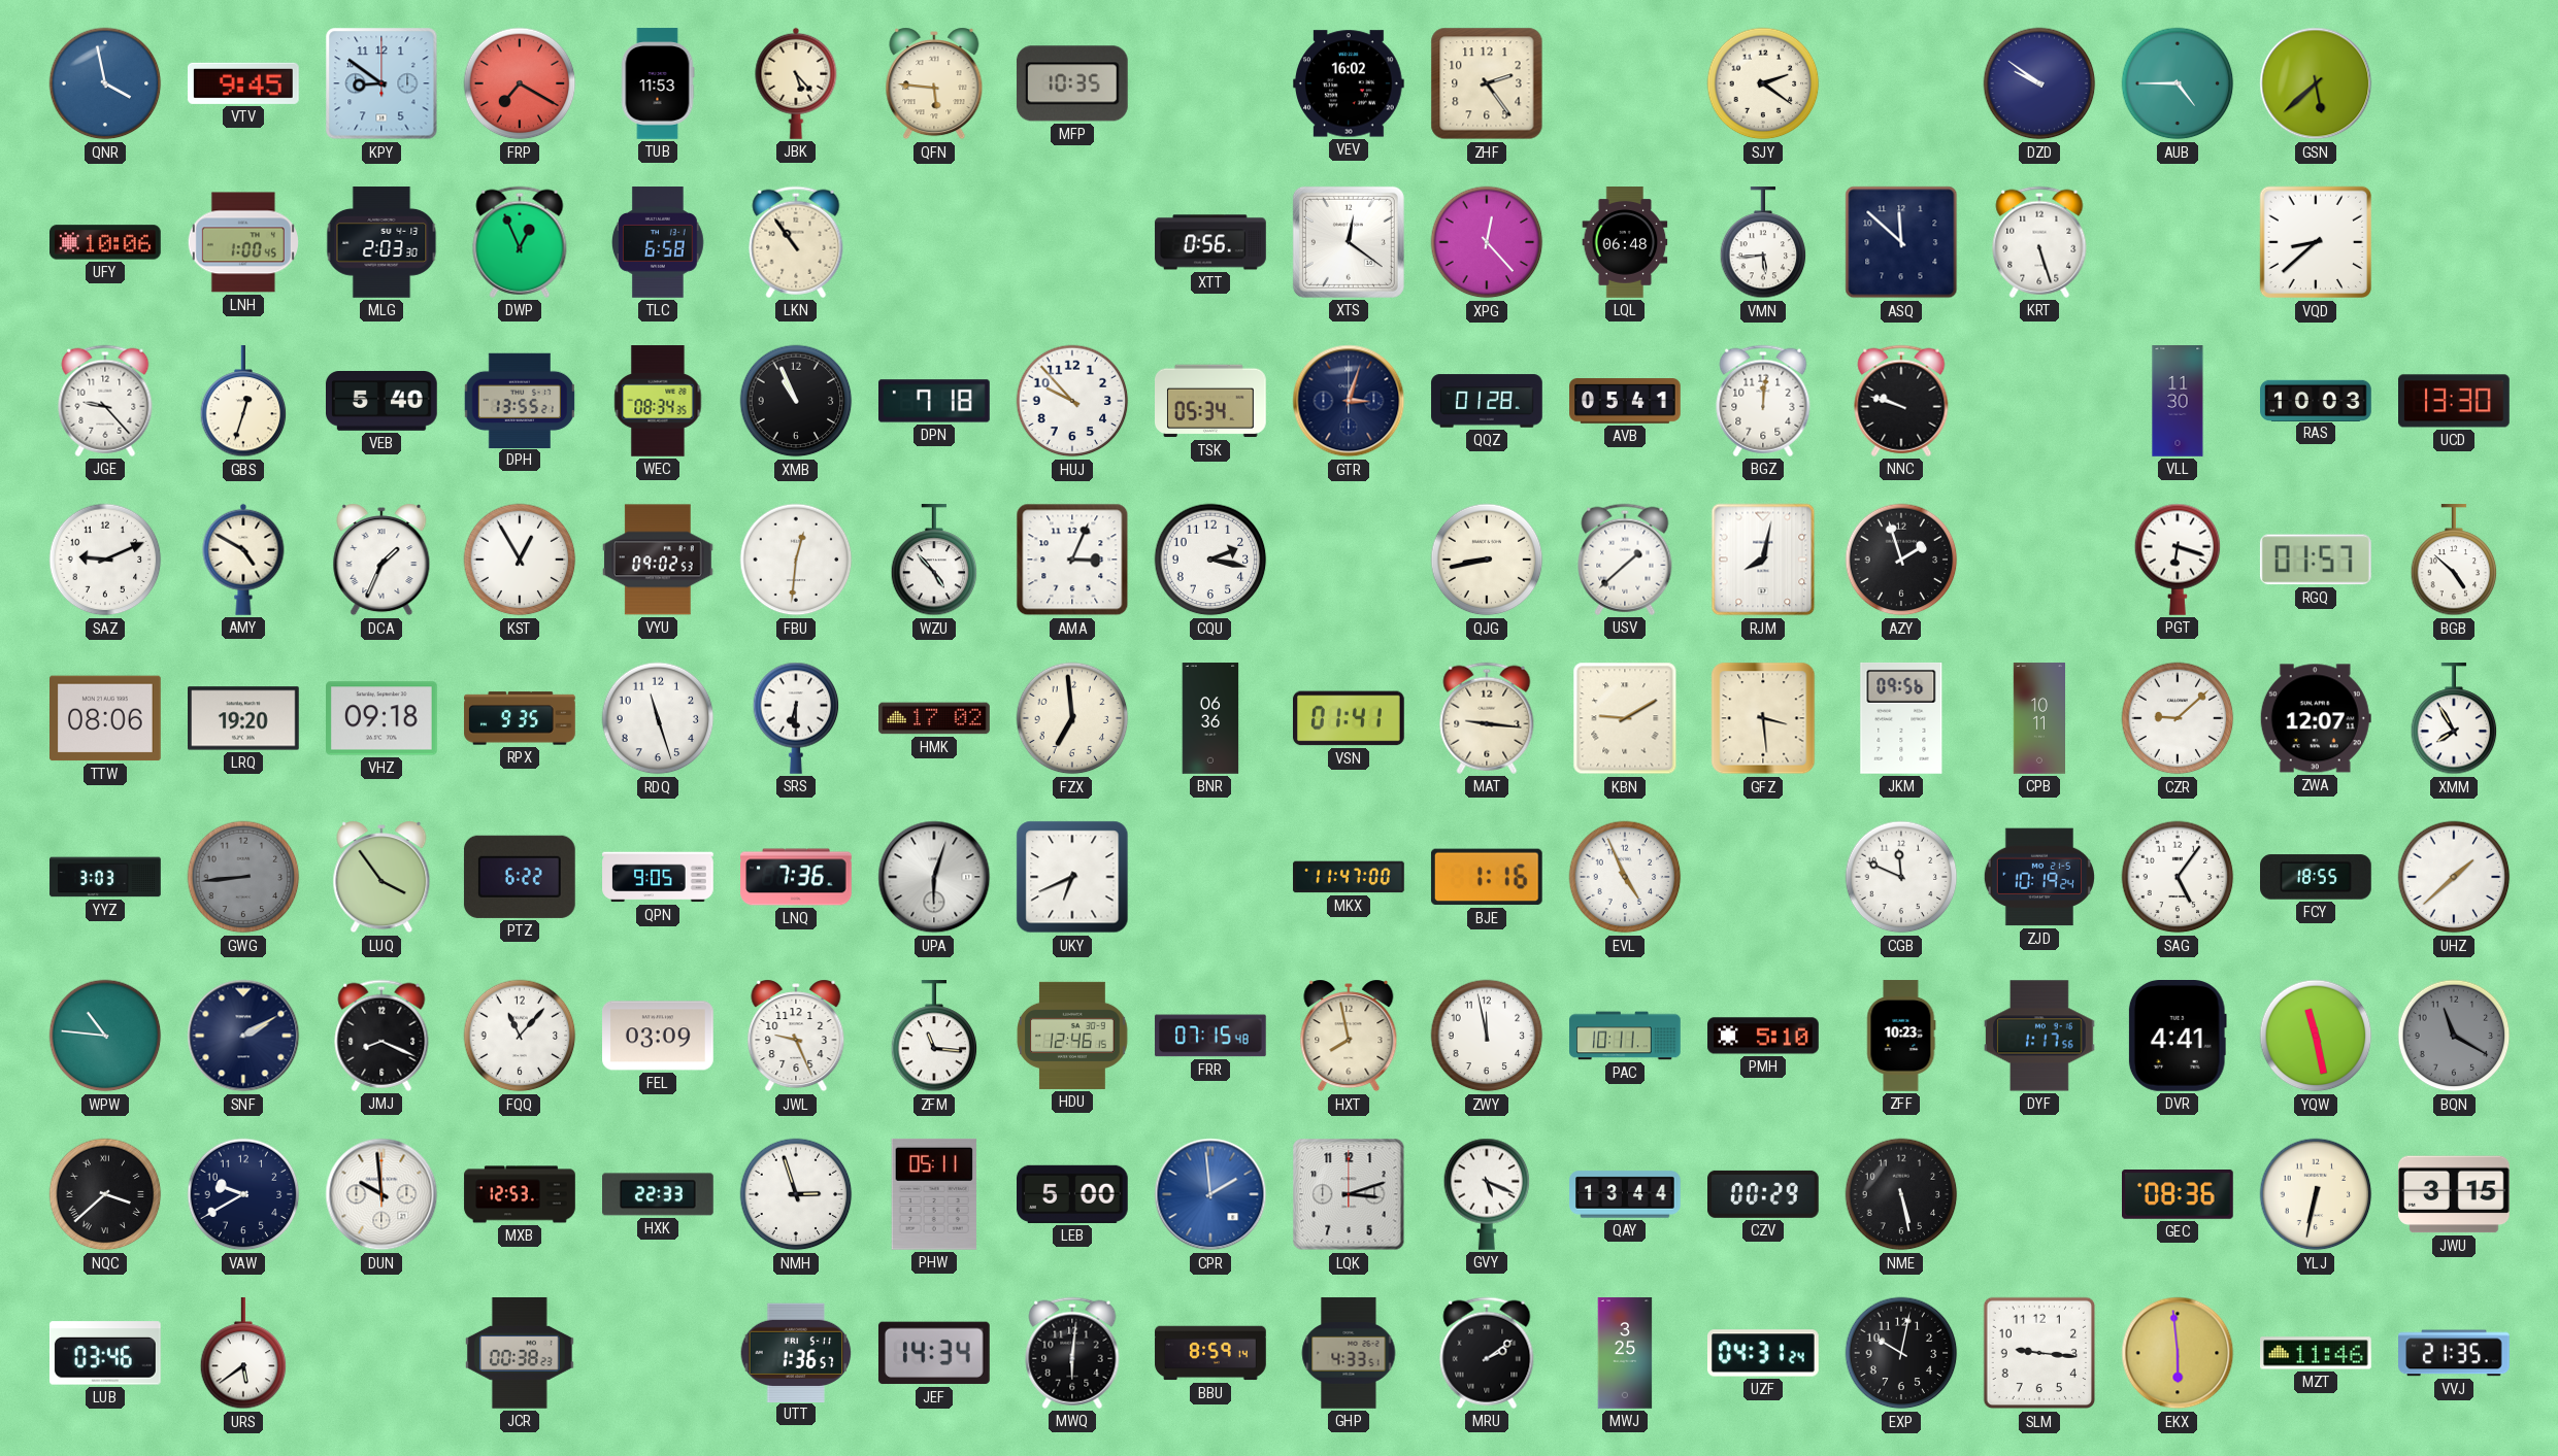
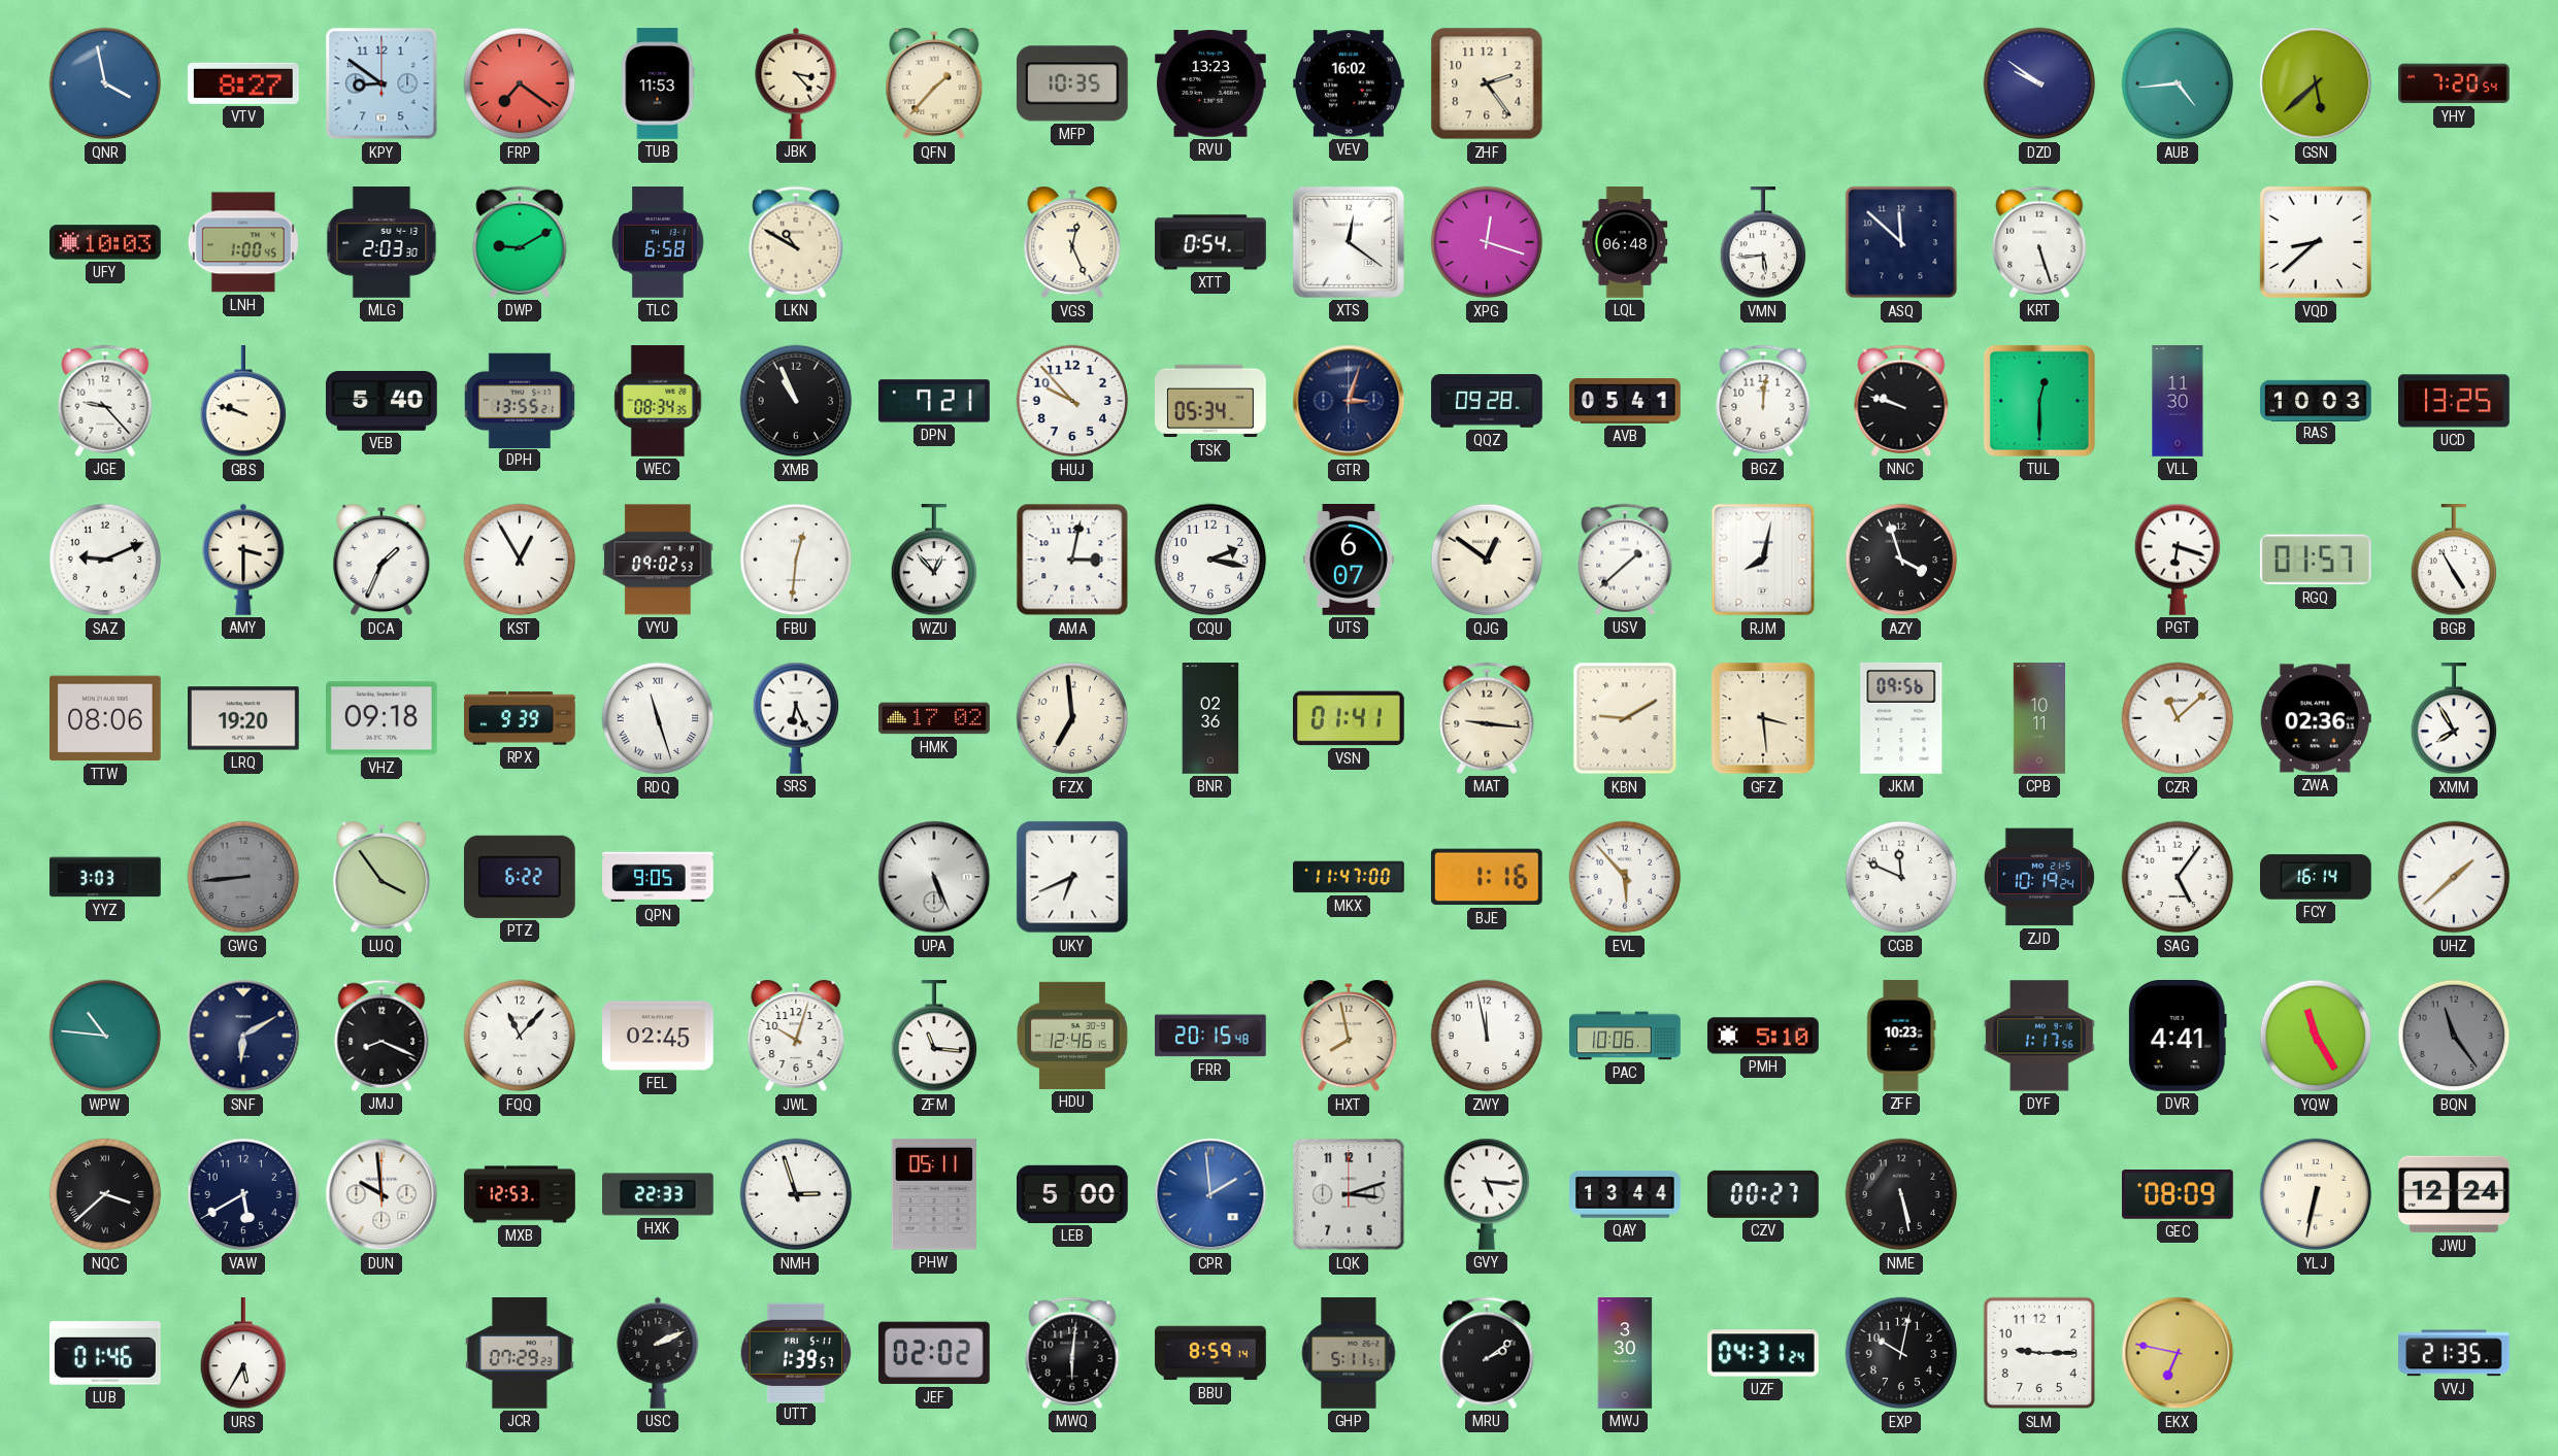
VTV: 9:45 -> 8:27 (244, 83)
FRP: 7:20 -> 7:21 (520, 83)
JBK: 5:23 -> 3:23 (796, 83)
QFN: 5:46 -> 1:37 (934, 83)
RVU: none -> 13:23 (1211, 83)
SJY: 2:21 -> none (1763, 83)
AUB: 4:45 -> 4:44 (2178, 83)
YHY: none -> 7:20 (2455, 83)
UFY: 10:06 -> 10:03 (106, 242)
DWP: 12:56 -> 9:10 (520, 242)
LKN: 10:54 -> 10:50 (796, 242)
VGS: none -> 12:26 (1072, 242)
XTT: 0:56 -> 0:54 (1210, 242)
XPG: 12:23 -> 12:18 (1487, 242)
GBS: 12:33 -> 9:48 (243, 402)
DPN: 7:18 -> 7:21 (934, 401)
QQZ: 01:28 -> 09:28 (1487, 401)
TUL: none -> 12:30 (2039, 401)
UCD: 13:30 -> 13:25 (2455, 401)
AMY: 4:50 -> 3:30 (243, 560)
WZU: 4:53 -> 12:53 (934, 561)
AMA: 3:04 -> 3:02 (1072, 560)
UTS: none -> 6:07 (1349, 560)
QJG: 8:43 -> 12:51 (1487, 560)
AZY: 1:57 -> 3:57 (1901, 560)
BGB: 4:52 -> 4:55 (2454, 561)
RPX: 9:35 -> 9:39 (520, 718)
RDQ numerals: Arabic -> Roman (658, 718)
SRS: 6:30 -> 6:26 (796, 718)
BNR: 06:36 -> 02:36 (1210, 718)
CZR: 9:08 -> 11:08 (2178, 718)
ZWA: 12:07 -> 02:36 (2316, 718)
LNQ: 7:36 -> none (796, 877)
UPA: 6:03 -> 5:26 (934, 877)
EVL: 4:56 -> 5:53 (1625, 877)
FCY: 18:55 -> 16:14 (2317, 877)
SNF: 2:10 -> 6:10 (243, 1036)
FEL: 03:09 -> 02:45 (659, 1036)
JWL: 9:26 -> 10:03 (796, 1036)
FRR: 07:15 -> 20:15 (1211, 1036)
PAC: 10:11 -> 10:06 (1625, 1036)
YQW: 11:28 -> 11:25 (2316, 1036)
BQN: 11:20 -> 11:24 (2454, 1036)
VAW: 9:40 -> 5:40 (243, 1194)
GVY: 5:19 -> 5:16 (1487, 1194)
CZV: 00:29 -> 00:27 (1764, 1194)
GEC: 08:36 -> 08:09 (2179, 1194)
JWU: 3:15 -> 12:24 (2455, 1194)
LUB: 03:46 -> 01:46 (106, 1353)
URS: 5:39 -> 5:35 (243, 1354)
JCR: 00:38 -> 07:29 (520, 1354)
USC: none -> 2:11 (658, 1353)
UTT: 1:36 -> 1:39 (796, 1352)
JEF: 14:34 -> 02:02 (934, 1353)
GHP: 4:33 -> 5:11 (1349, 1353)
MWJ: 3:25 -> 3:30 (1625, 1353)
SLM: 9:16 -> 9:15 (2039, 1353)
EKX: 5:59 -> 6:47 (2178, 1353)
MZT: 11:46 -> none (2317, 1353)
